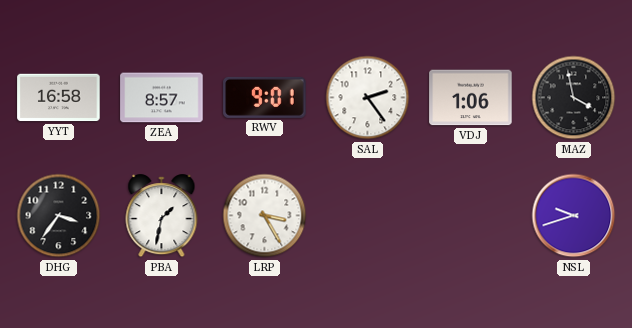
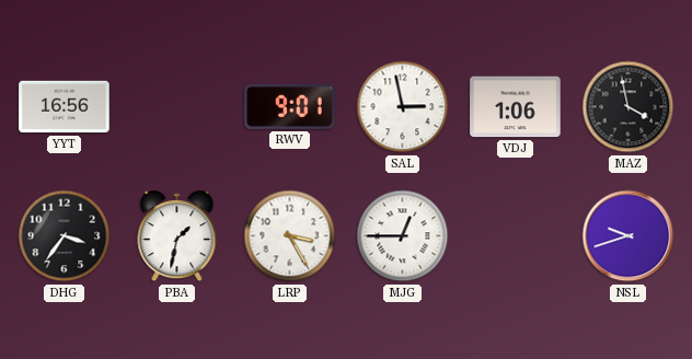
YYT: 16:58 -> 16:56 (65, 107)
ZEA: 8:57 -> none (162, 98)
SAL: 2:24 -> 2:58 (403, 107)
MJG: none -> 12:45 (403, 236)
